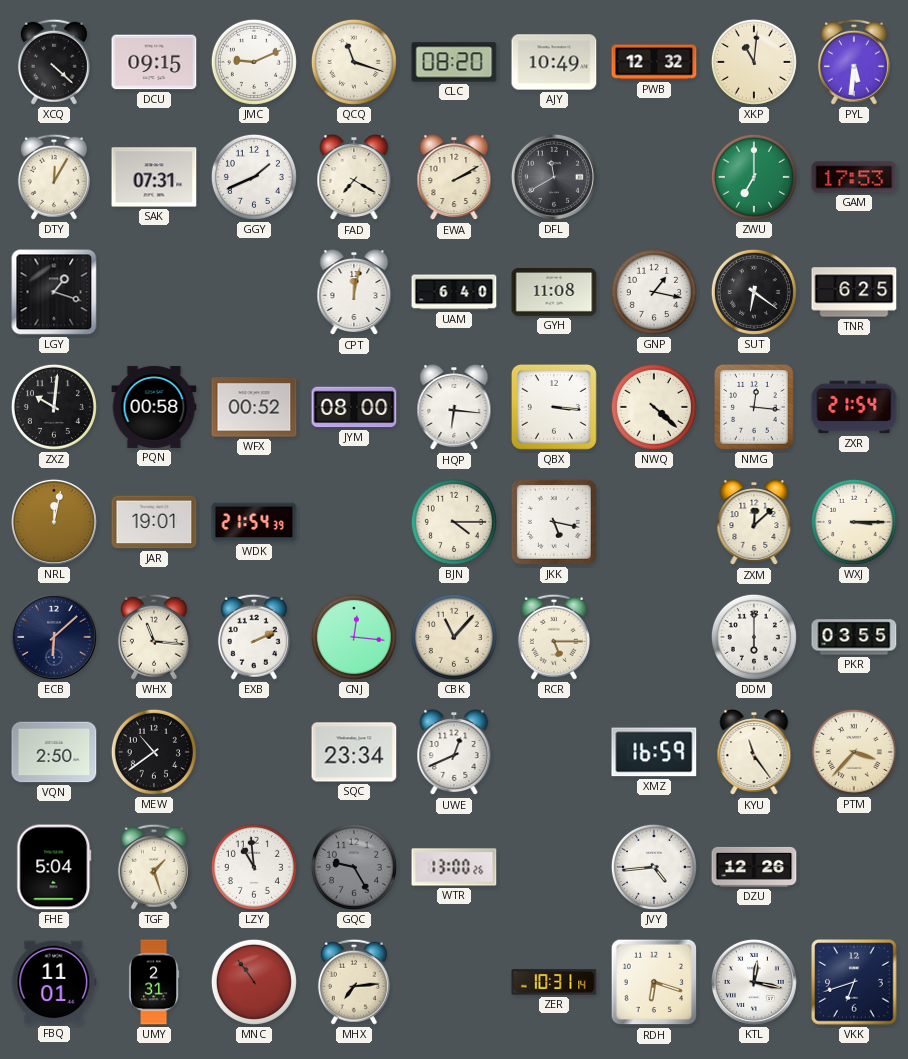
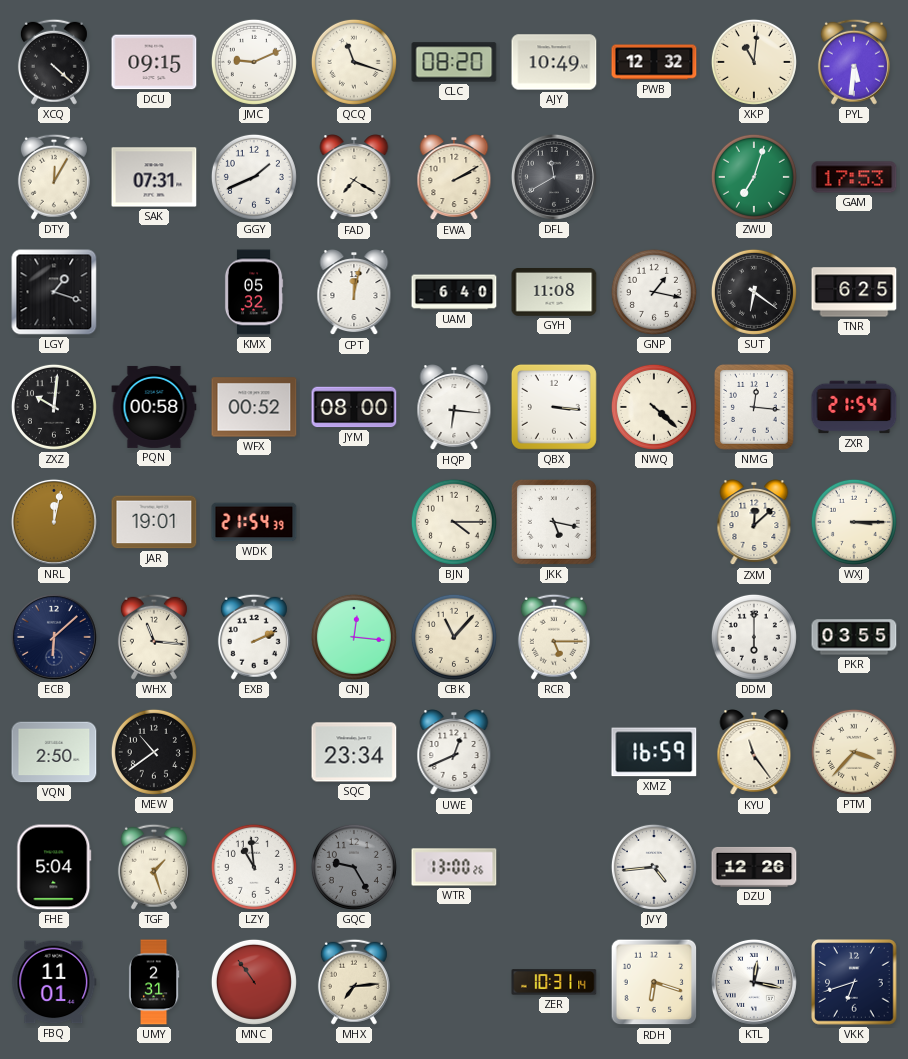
ZWU: 7:00 -> 7:03 (754, 177)
KMX: none -> 05:32 (254, 292)
